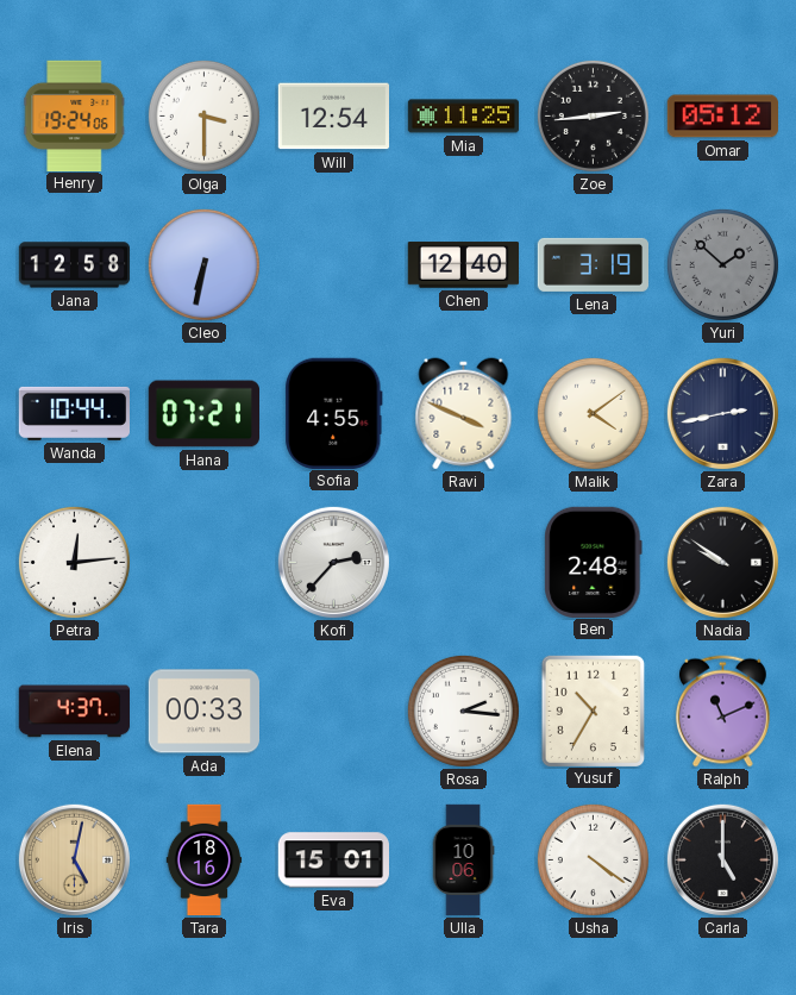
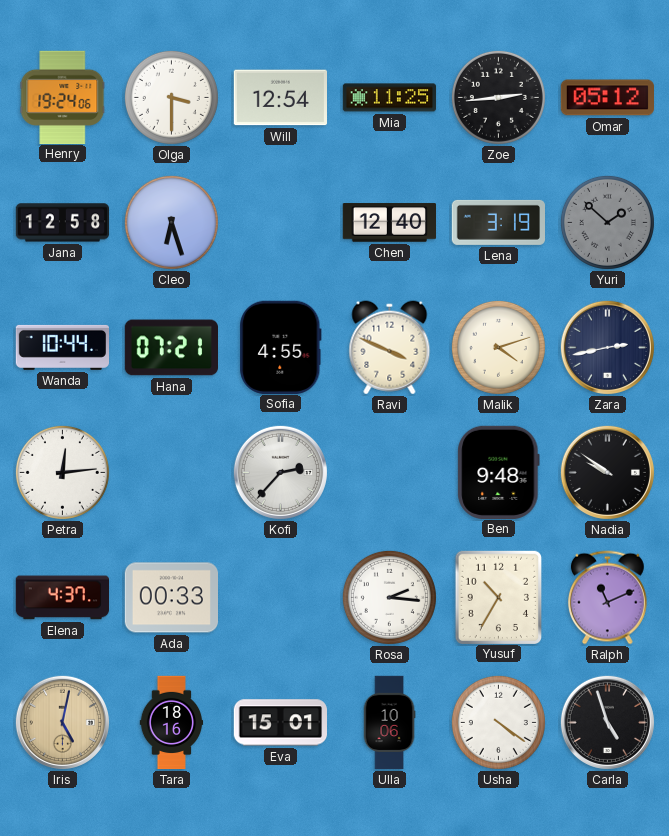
Cleo: 6:32 -> 6:27 (171, 222)
Malik: 4:09 -> 4:12 (498, 347)
Ben: 2:48 -> 9:48 (499, 472)
Carla: 5:00 -> 4:57 (607, 722)
